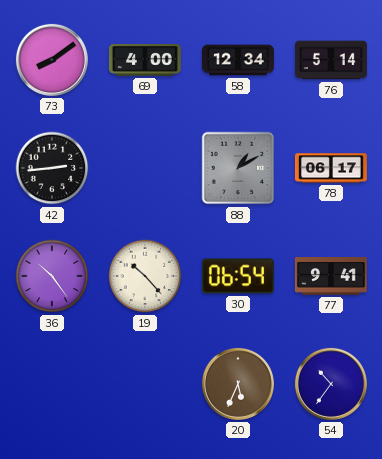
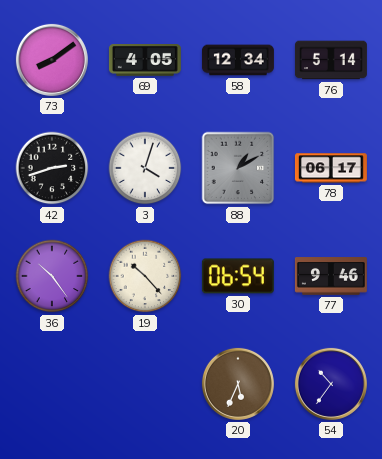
69: 4:00 -> 4:05 (145, 61)
42: 2:44 -> 2:42 (52, 168)
3: none -> 4:03 (145, 168)
77: 9:41 -> 9:46 (331, 276)
